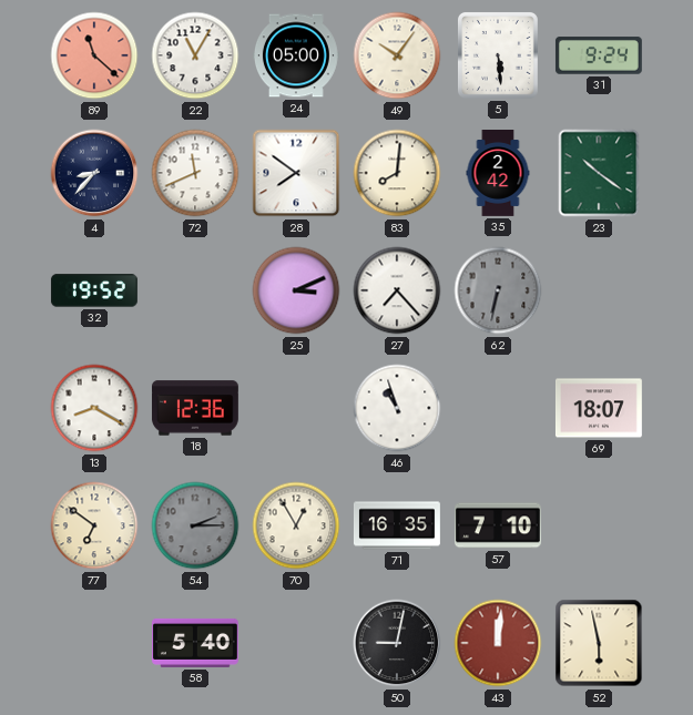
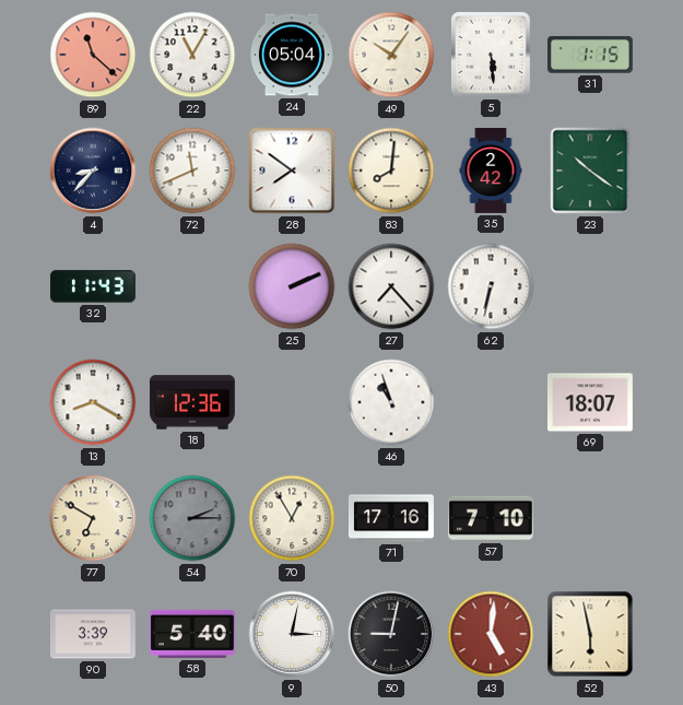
24: 05:00 -> 05:04 (292, 55)
31: 9:24 -> 1:15 (590, 55)
32: 19:52 -> 11:43 (93, 286)
25: 3:11 -> 2:11 (292, 286)
62 dial: grey -> white (491, 286)
77: 6:51 -> 6:50 (93, 518)
71: 16:35 -> 17:16 (391, 518)
90: none -> 3:39 (93, 634)
9: none -> 3:02 (292, 634)
43: 12:01 -> 5:01 (491, 634)
